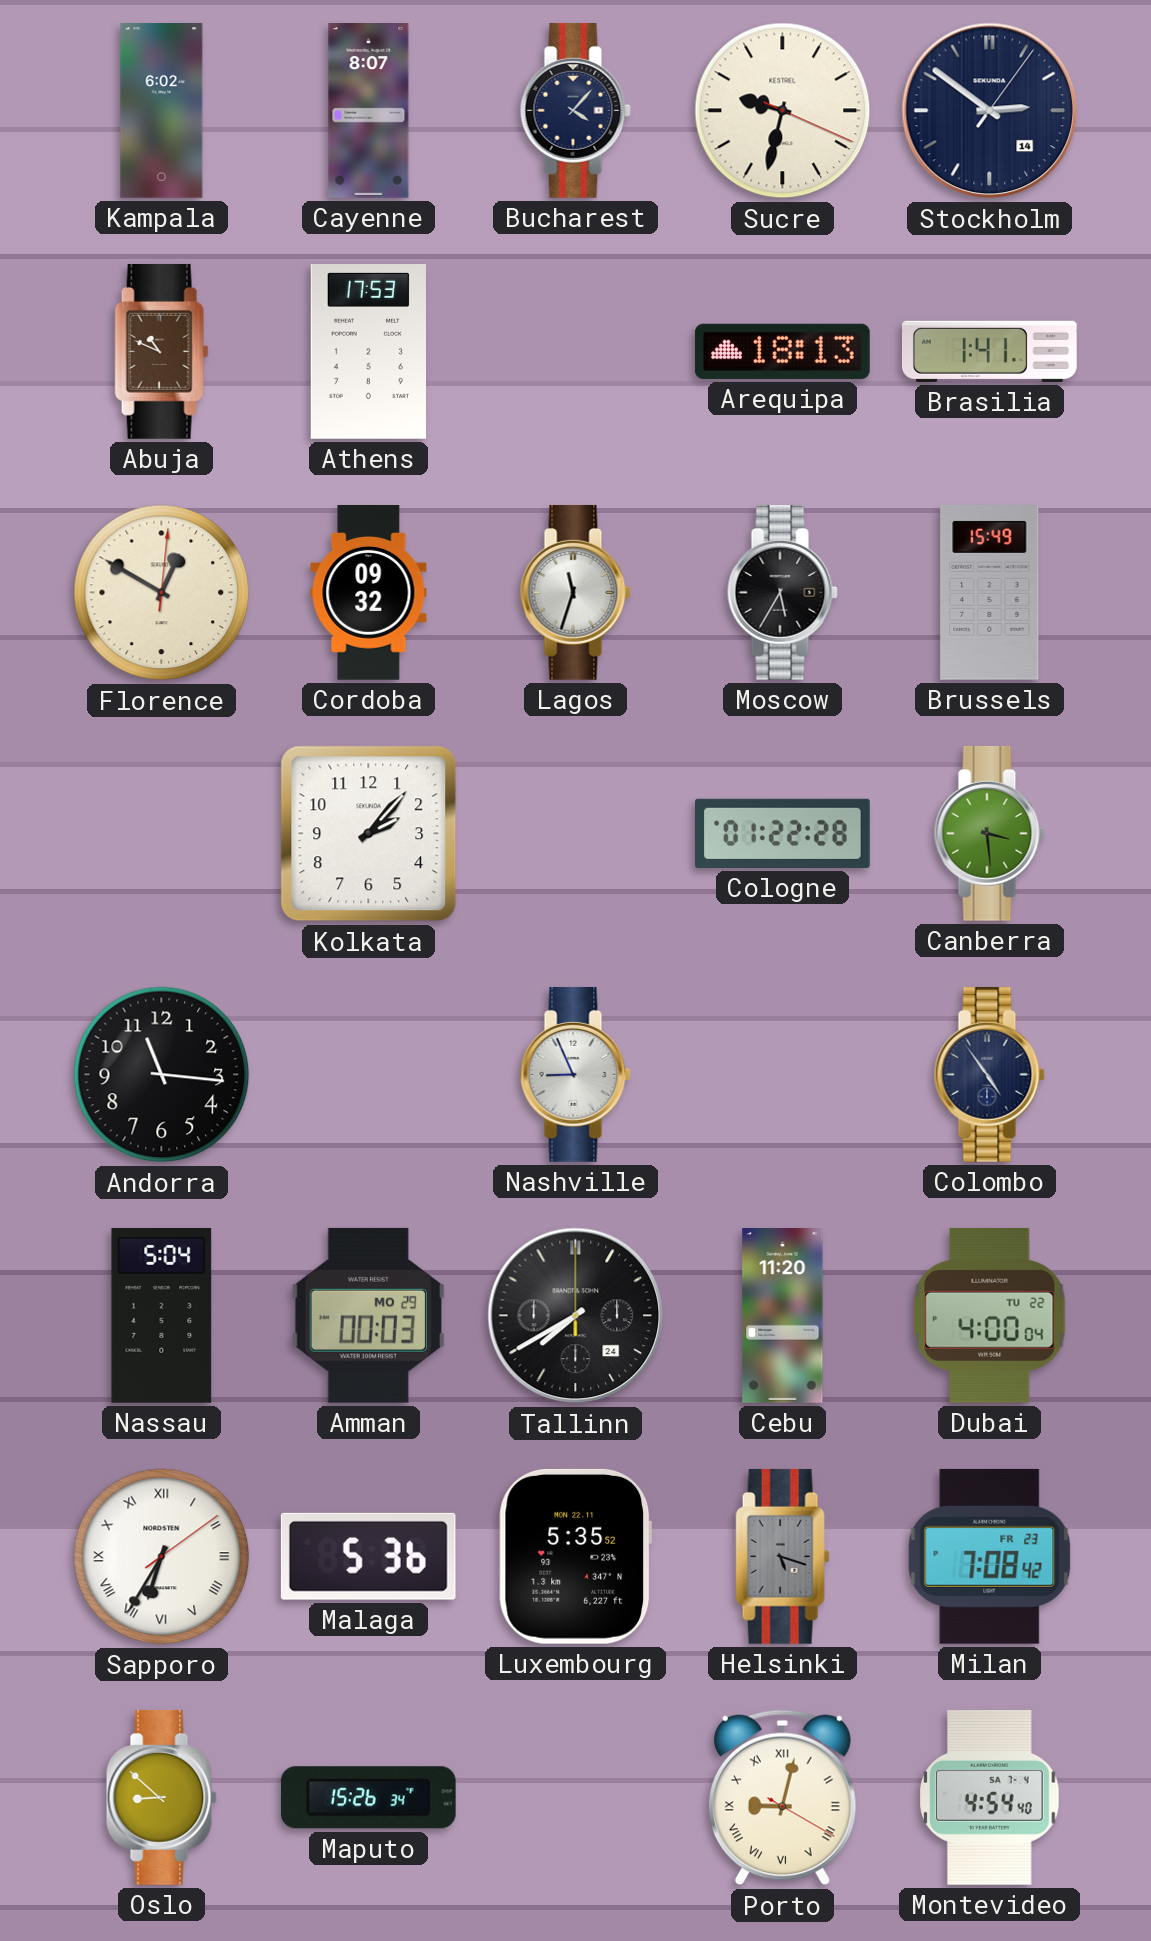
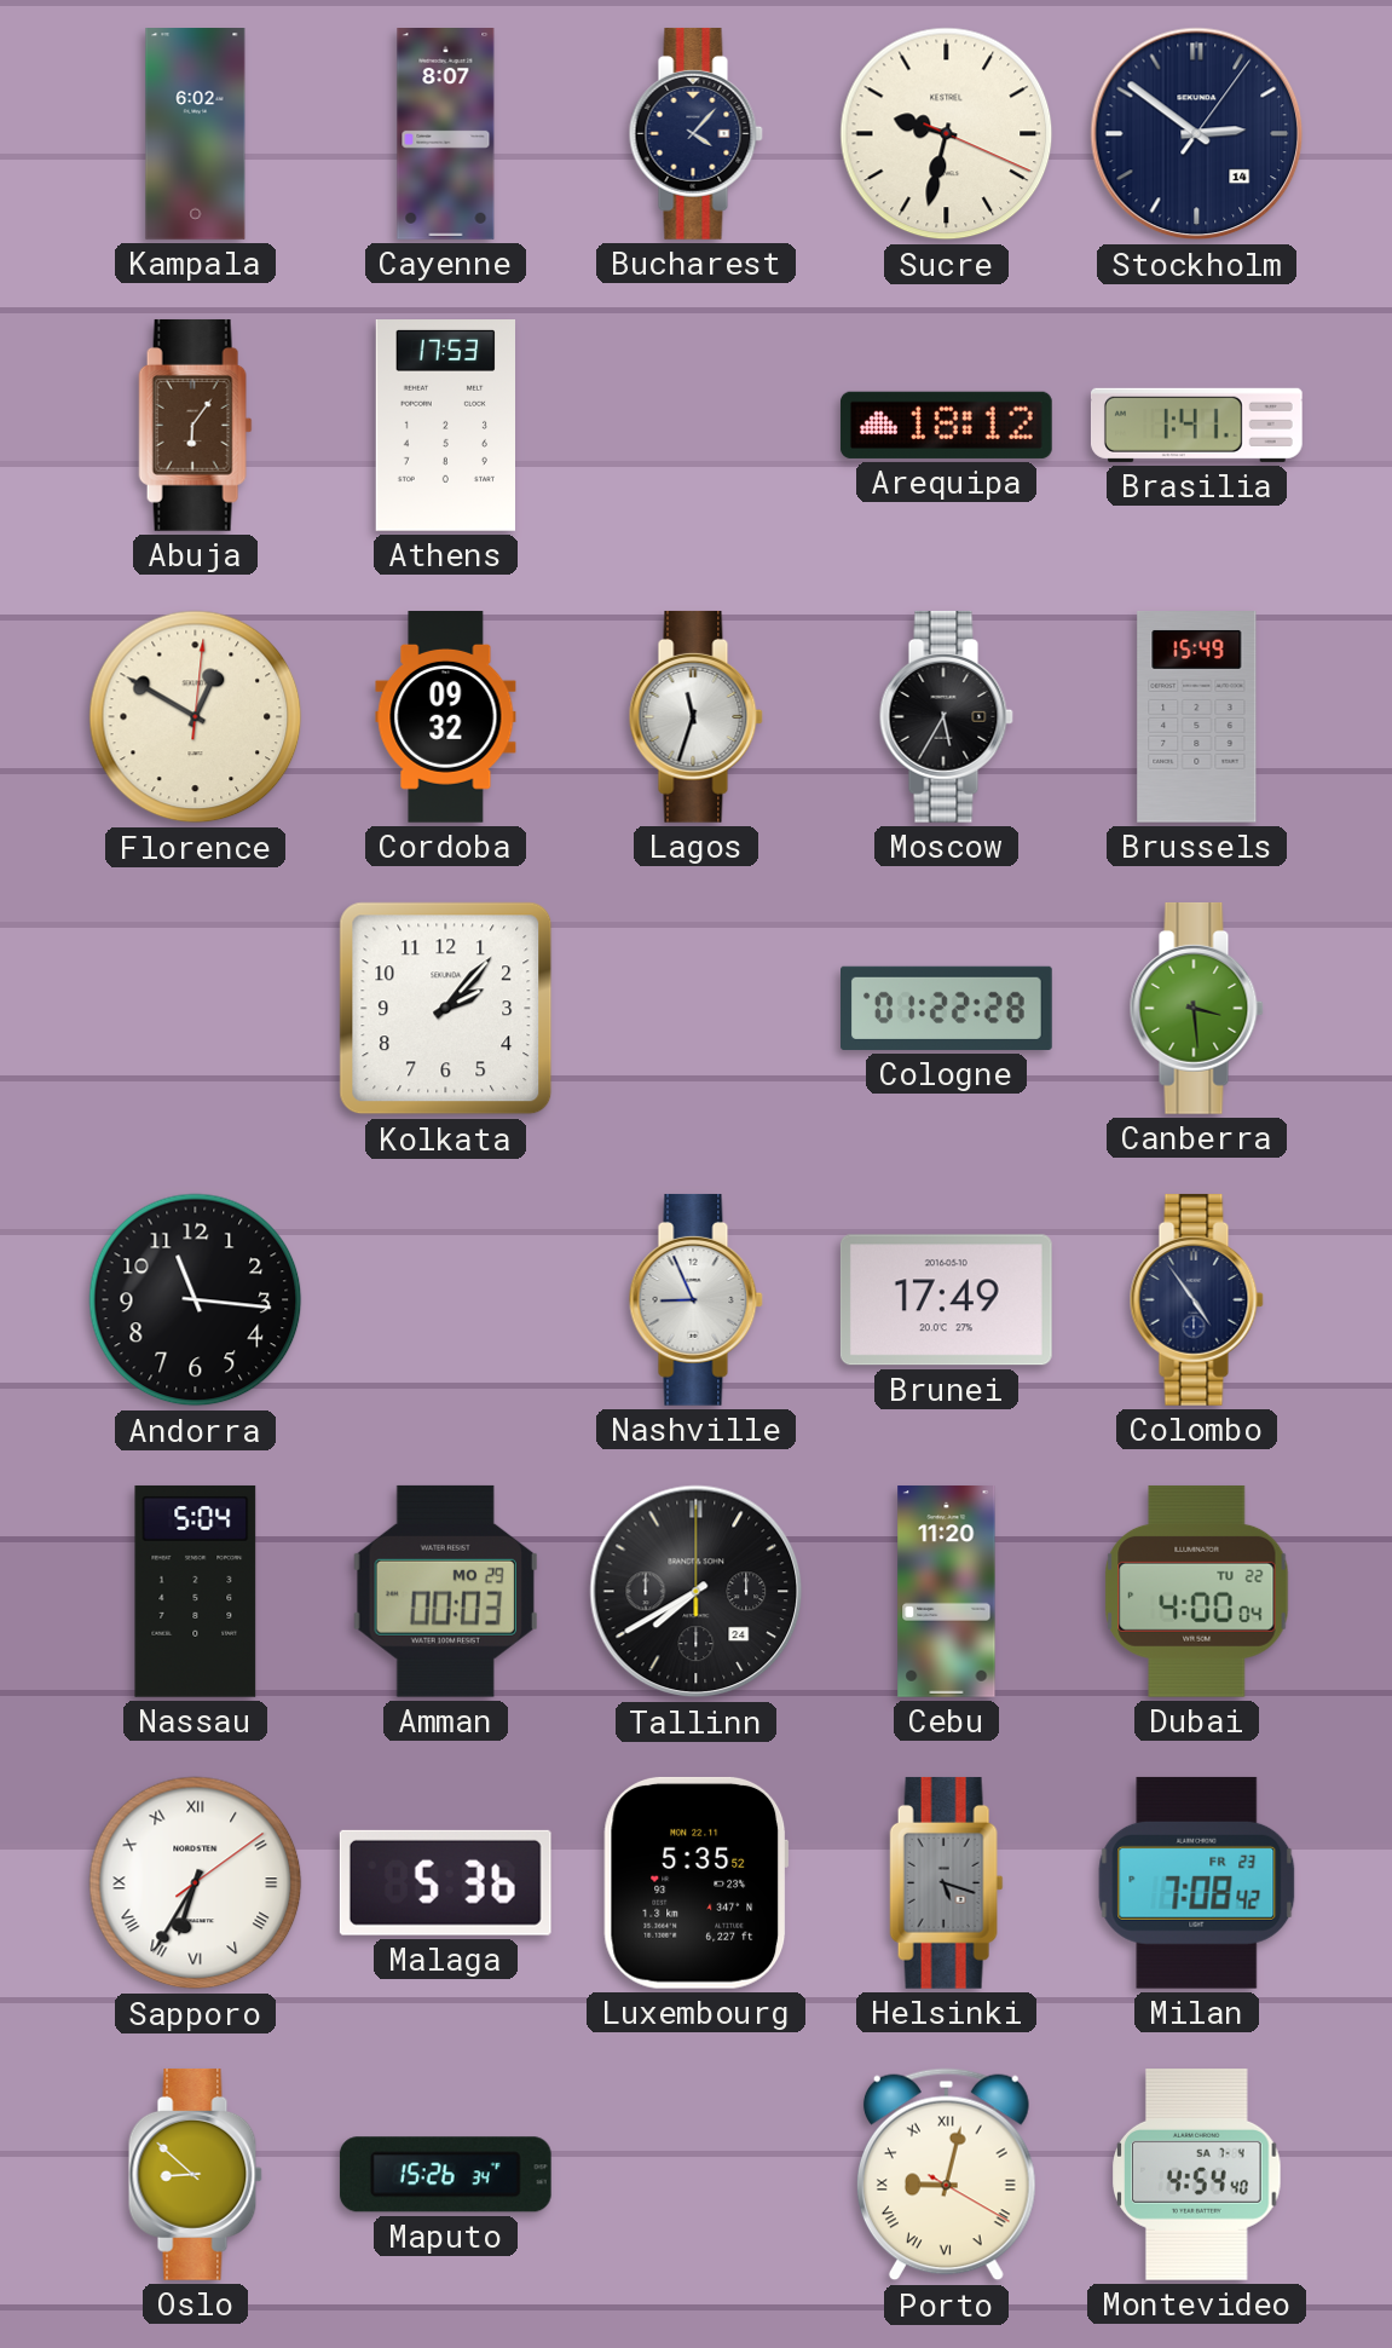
Abuja: 10:49 -> 6:06 (196, 425)
Arequipa: 18:13 -> 18:12 (947, 425)
Brunei: none -> 17:49 (946, 1300)
